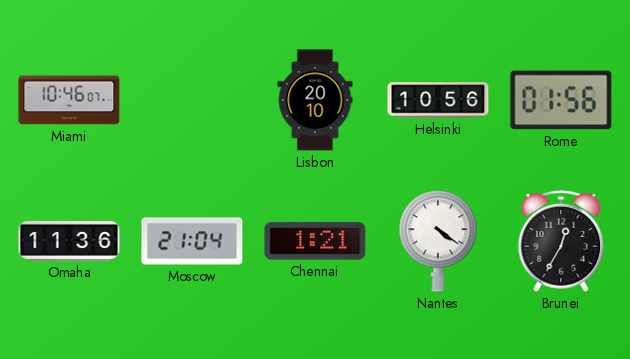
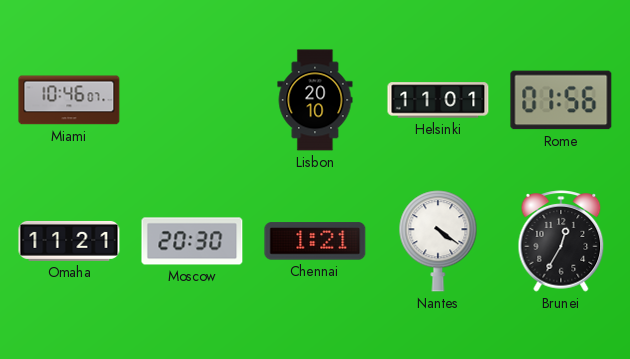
Helsinki: 10:56 -> 11:01 (438, 100)
Omaha: 11:36 -> 11:21 (69, 241)
Moscow: 21:04 -> 20:30 (192, 241)
